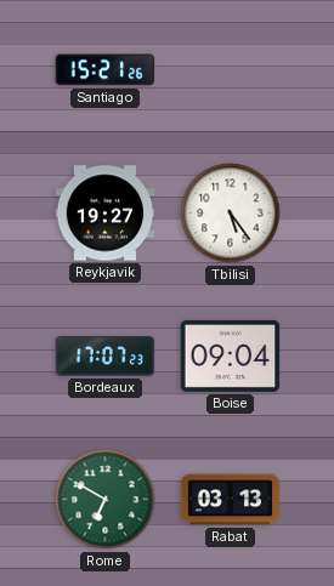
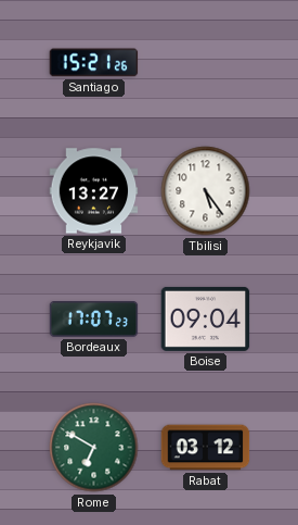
Reykjavik: 19:27 -> 13:27 (94, 191)
Rabat: 03:13 -> 03:12 (206, 448)
